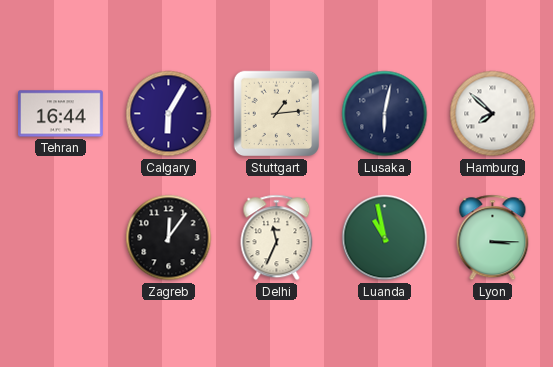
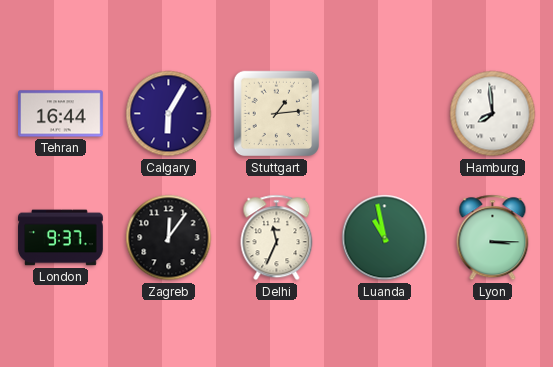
Lusaka: 6:02 -> none (385, 114)
Hamburg: 7:52 -> 7:59 (493, 114)
London: none -> 9:37 (61, 238)
